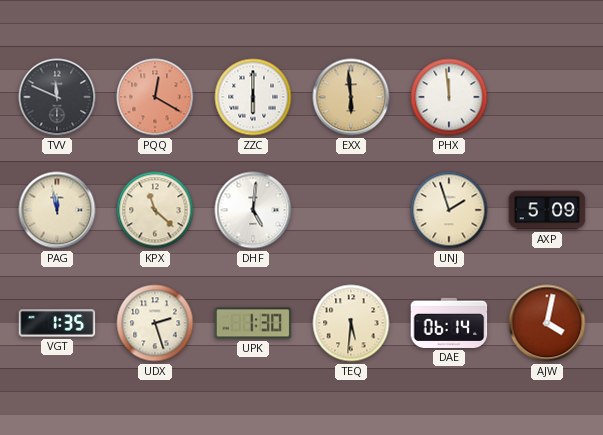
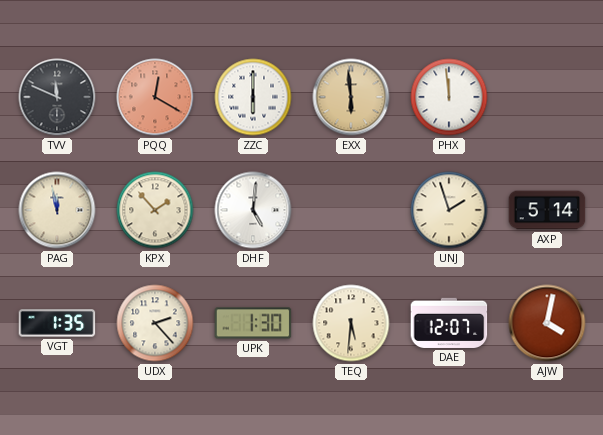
KPX: 11:22 -> 1:53 (155, 210)
AXP: 5:09 -> 5:14 (547, 210)
UDX: 2:27 -> 2:23 (155, 323)
DAE: 06:14 -> 12:07 (449, 323)
